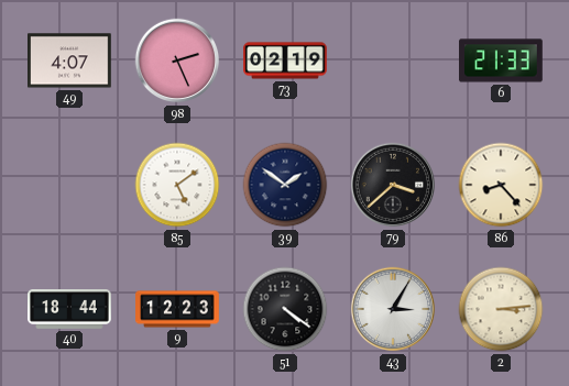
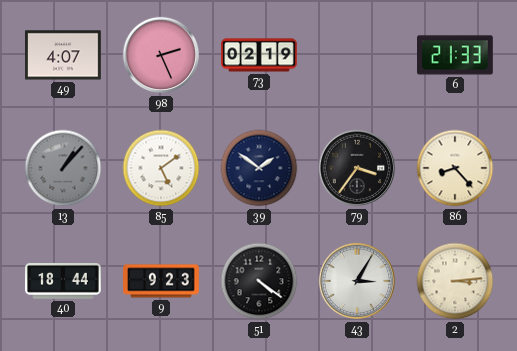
13: none -> 1:07 (63, 168)
79: 3:38 -> 3:36 (357, 168)
9: 12:23 -> 9:23 (161, 281)
